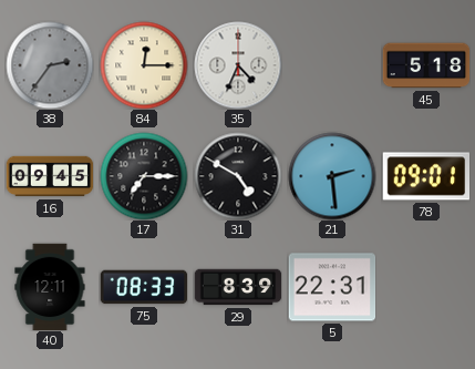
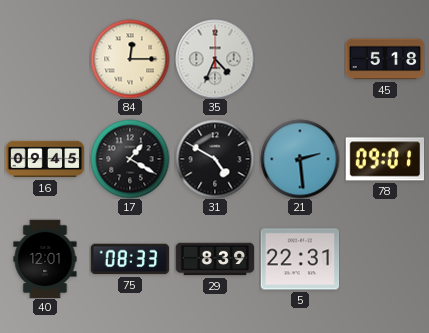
38: 2:36 -> none (50, 65)
17: 7:15 -> 1:20 (130, 159)
40: 12:11 -> 12:01 (45, 259)
